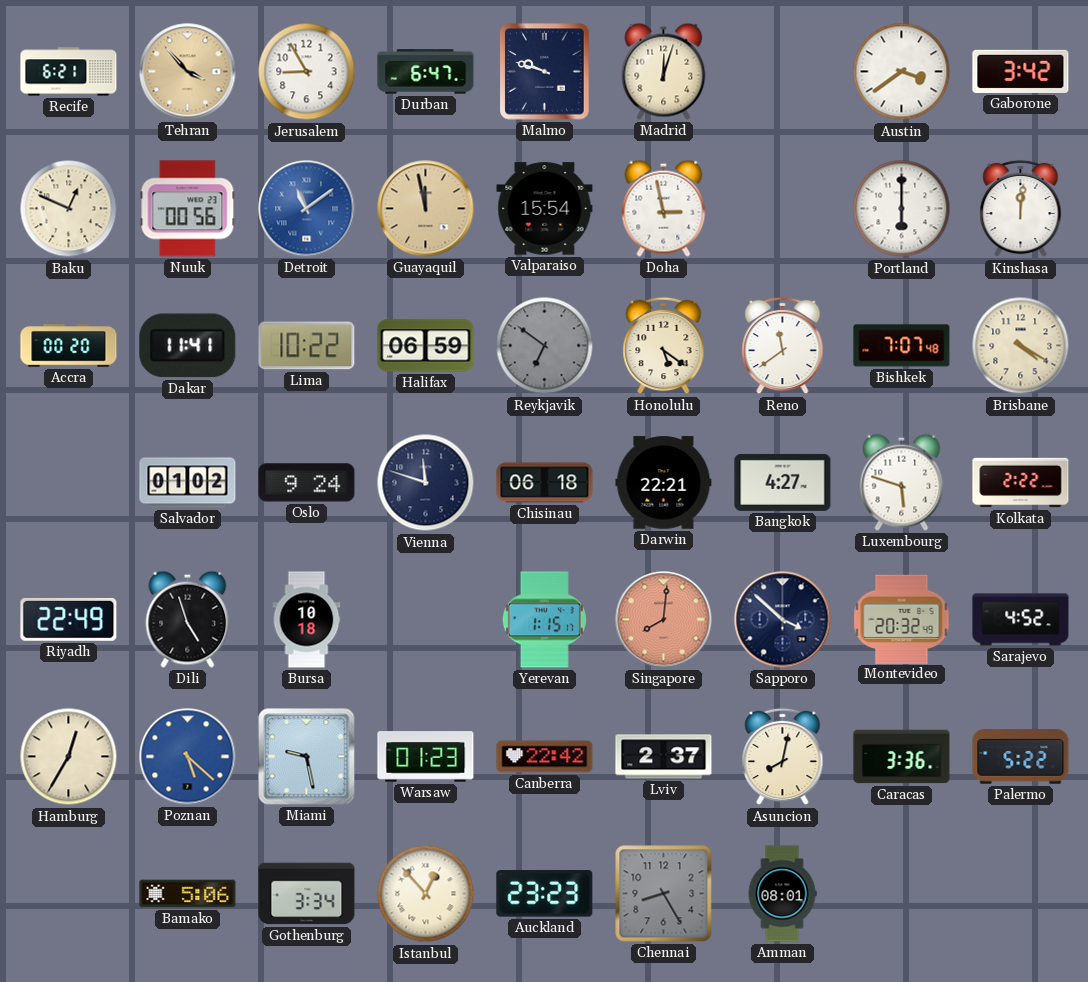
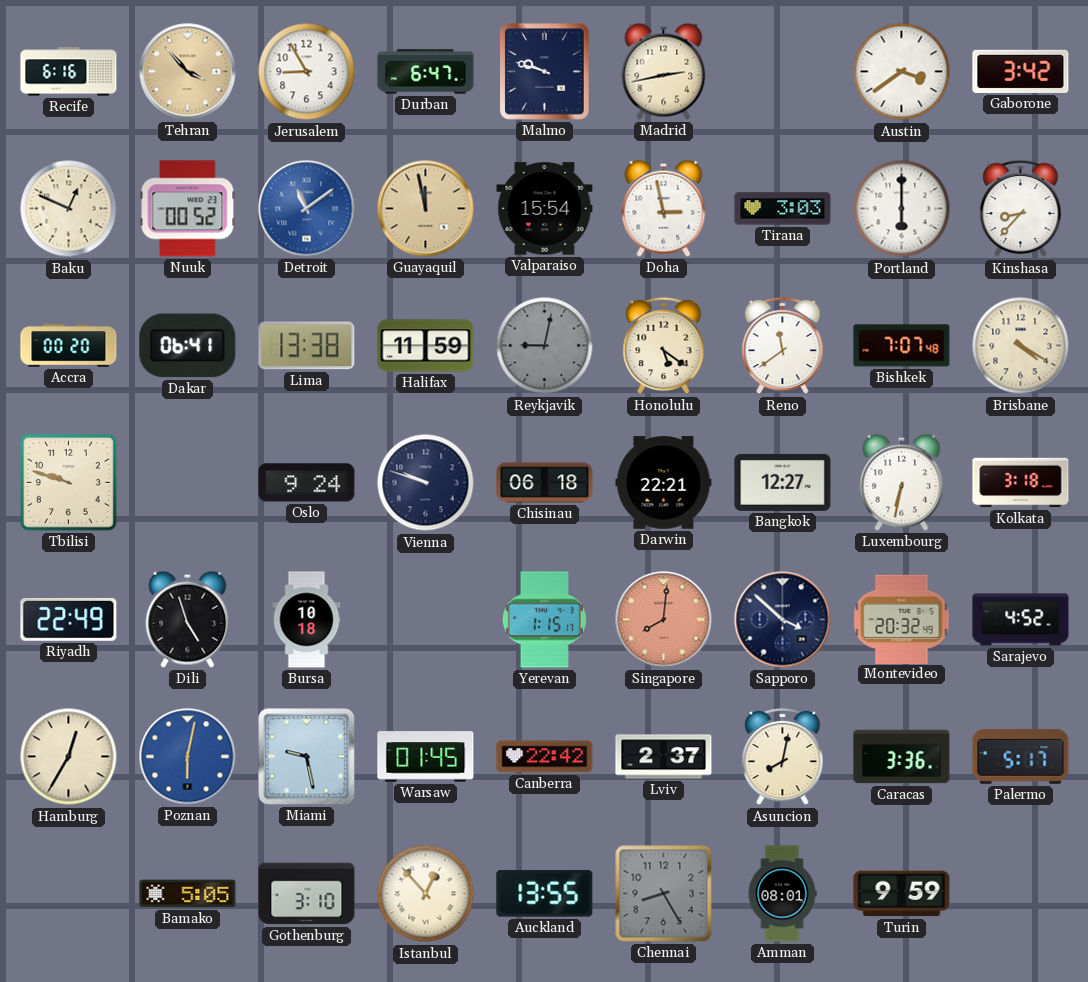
Recife: 6:21 -> 6:16 (69, 72)
Madrid: 12:03 -> 2:43 (664, 71)
Nuuk: 00:56 -> 00:52 (188, 209)
Tirana: none -> 3:03 (783, 209)
Kinshasa: 12:01 -> 8:37 (1021, 209)
Dakar: 11:41 -> 06:41 (188, 346)
Lima: 10:22 -> 13:38 (307, 346)
Halifax: 06:59 -> 11:59 (426, 346)
Reykjavik: 6:51 -> 9:02 (545, 346)
Tbilisi: none -> 9:48 (68, 482)
Salvador: 01:02 -> none (188, 483)
Vienna: 11:48 -> 9:48 (426, 483)
Bangkok: 4:27 -> 12:27 (783, 482)
Luxembourg: 5:48 -> 6:32 (902, 482)
Kolkata: 2:22 -> 3:18 (1021, 483)
Poznan: 5:22 -> 6:02 (188, 757)
Warsaw: 01:23 -> 01:45 (426, 757)
Palermo: 5:22 -> 5:17 (1021, 757)
Bamako: 5:06 -> 5:05 (188, 894)
Gothenburg: 3:34 -> 3:10 (307, 894)
Auckland: 23:23 -> 13:55 (545, 894)
Turin: none -> 9:59 (902, 894)
